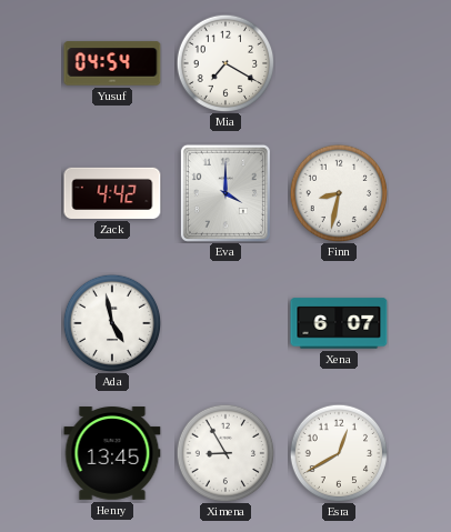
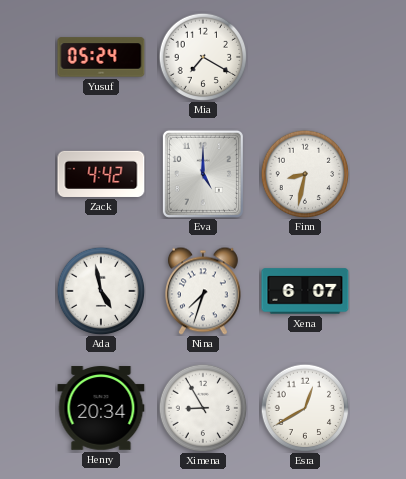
Yusuf: 04:54 -> 05:24 (101, 57)
Eva: 4:00 -> 5:00 (203, 174)
Nina: none -> 7:33 (204, 291)
Henry: 13:45 -> 20:34 (101, 408)
